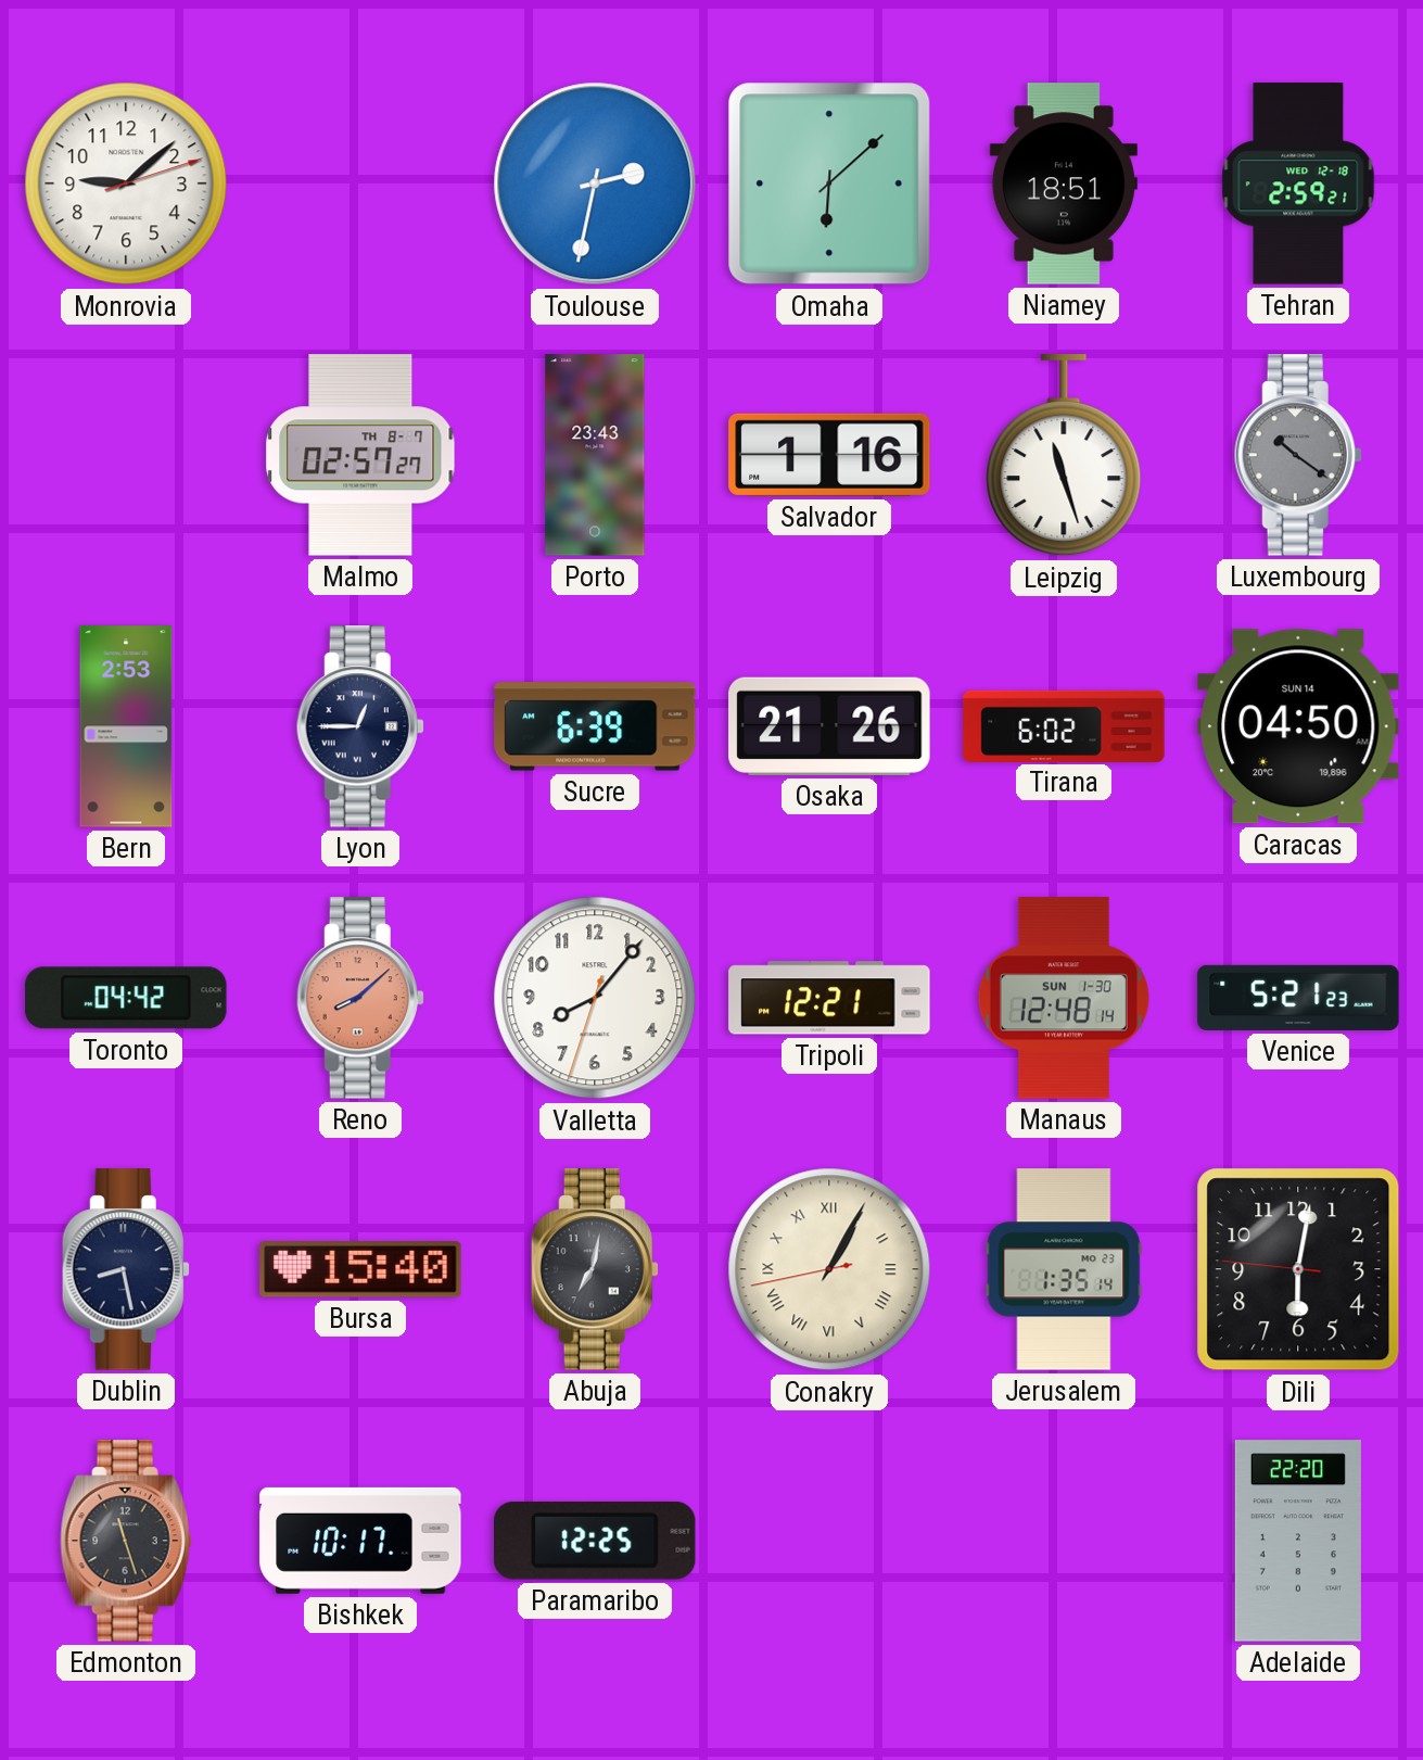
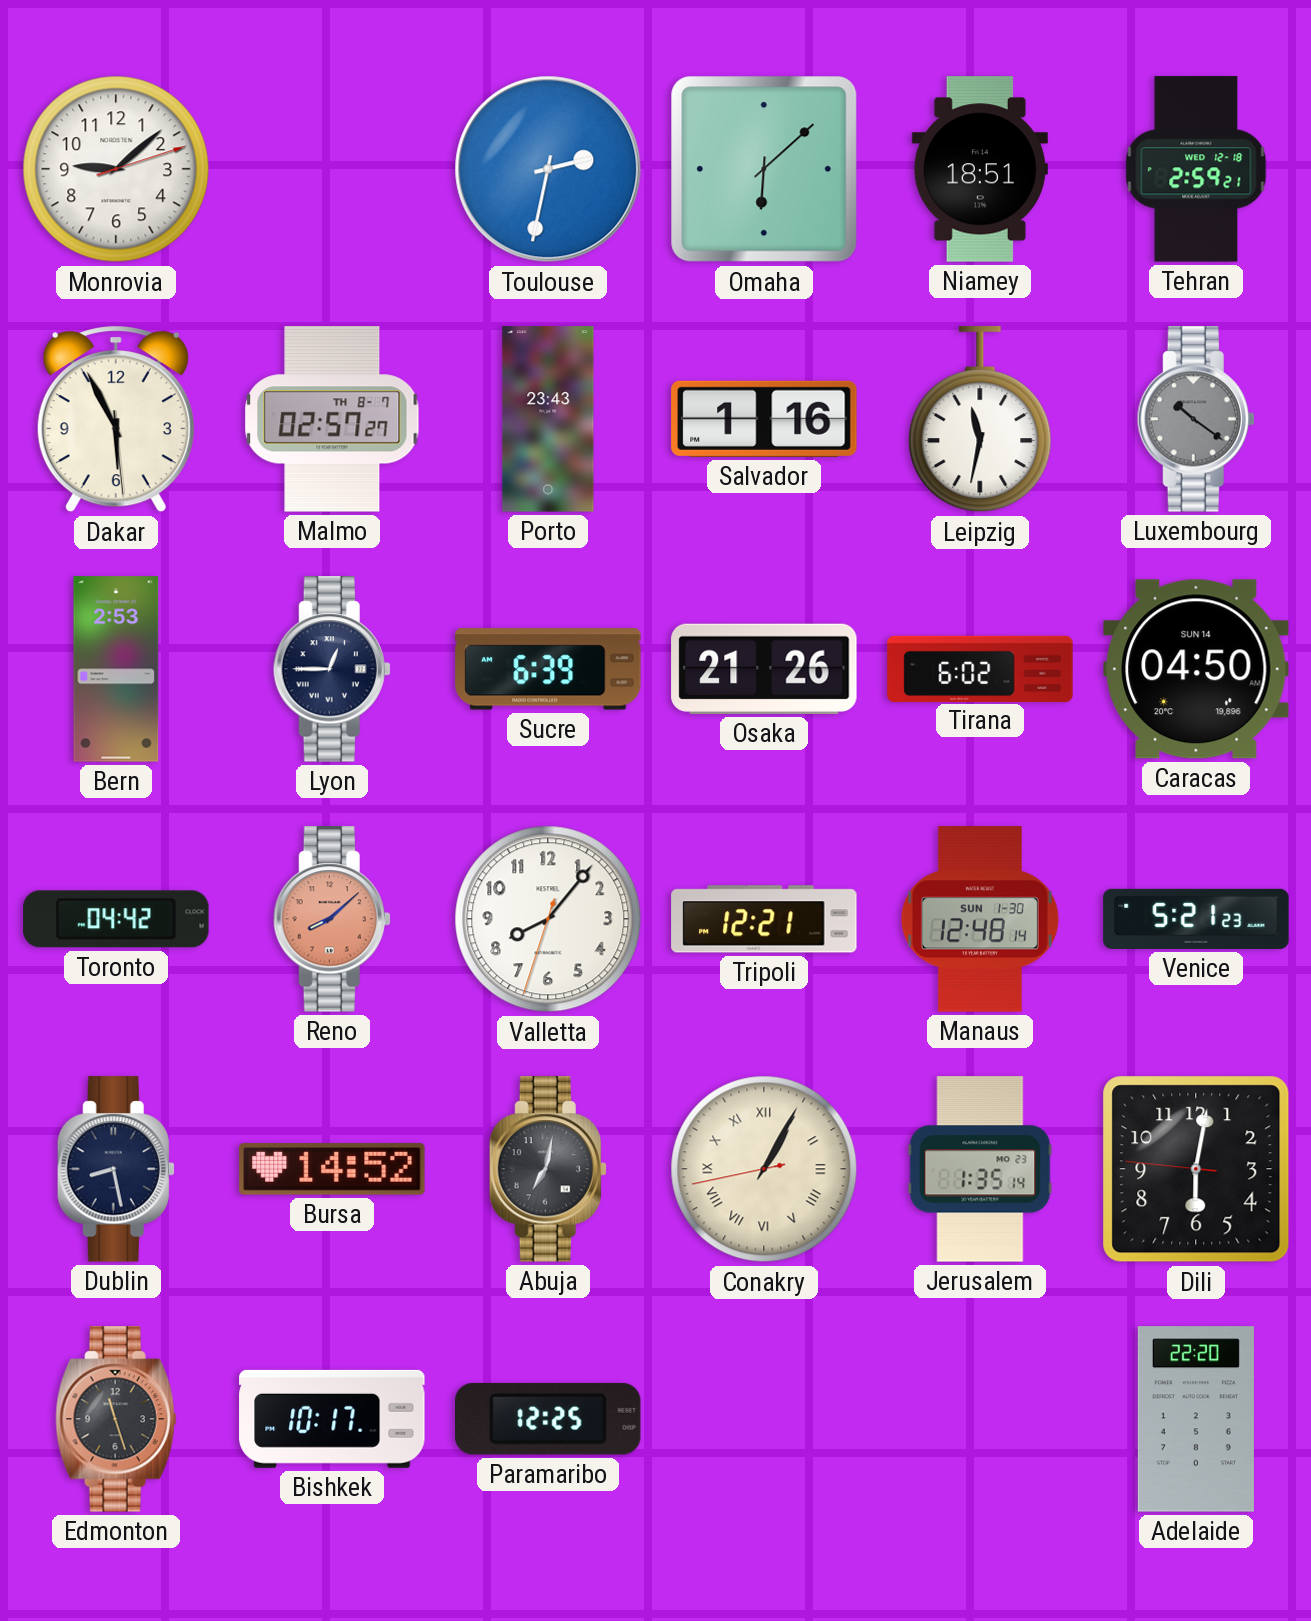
Dakar: none -> 5:55 (116, 419)
Leipzig: 11:27 -> 11:32 (980, 420)
Bursa: 15:40 -> 14:52 (332, 1169)
